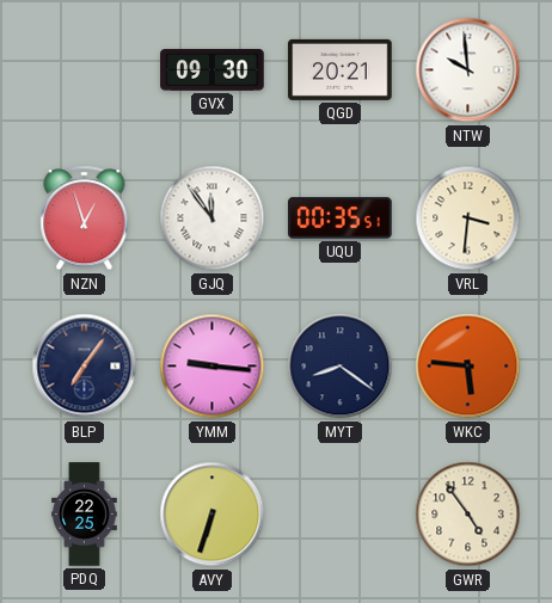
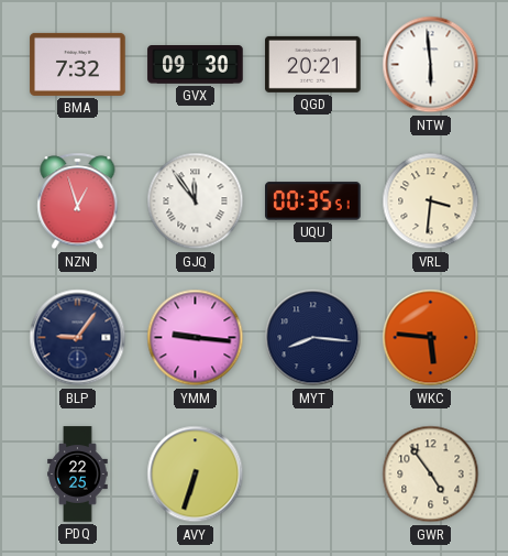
BMA: none -> 7:32 (78, 64)
NTW: 9:59 -> 5:59 (431, 65)
BLP: 7:06 -> 9:06 (78, 338)
MYT: 8:21 -> 8:16 (313, 338)
